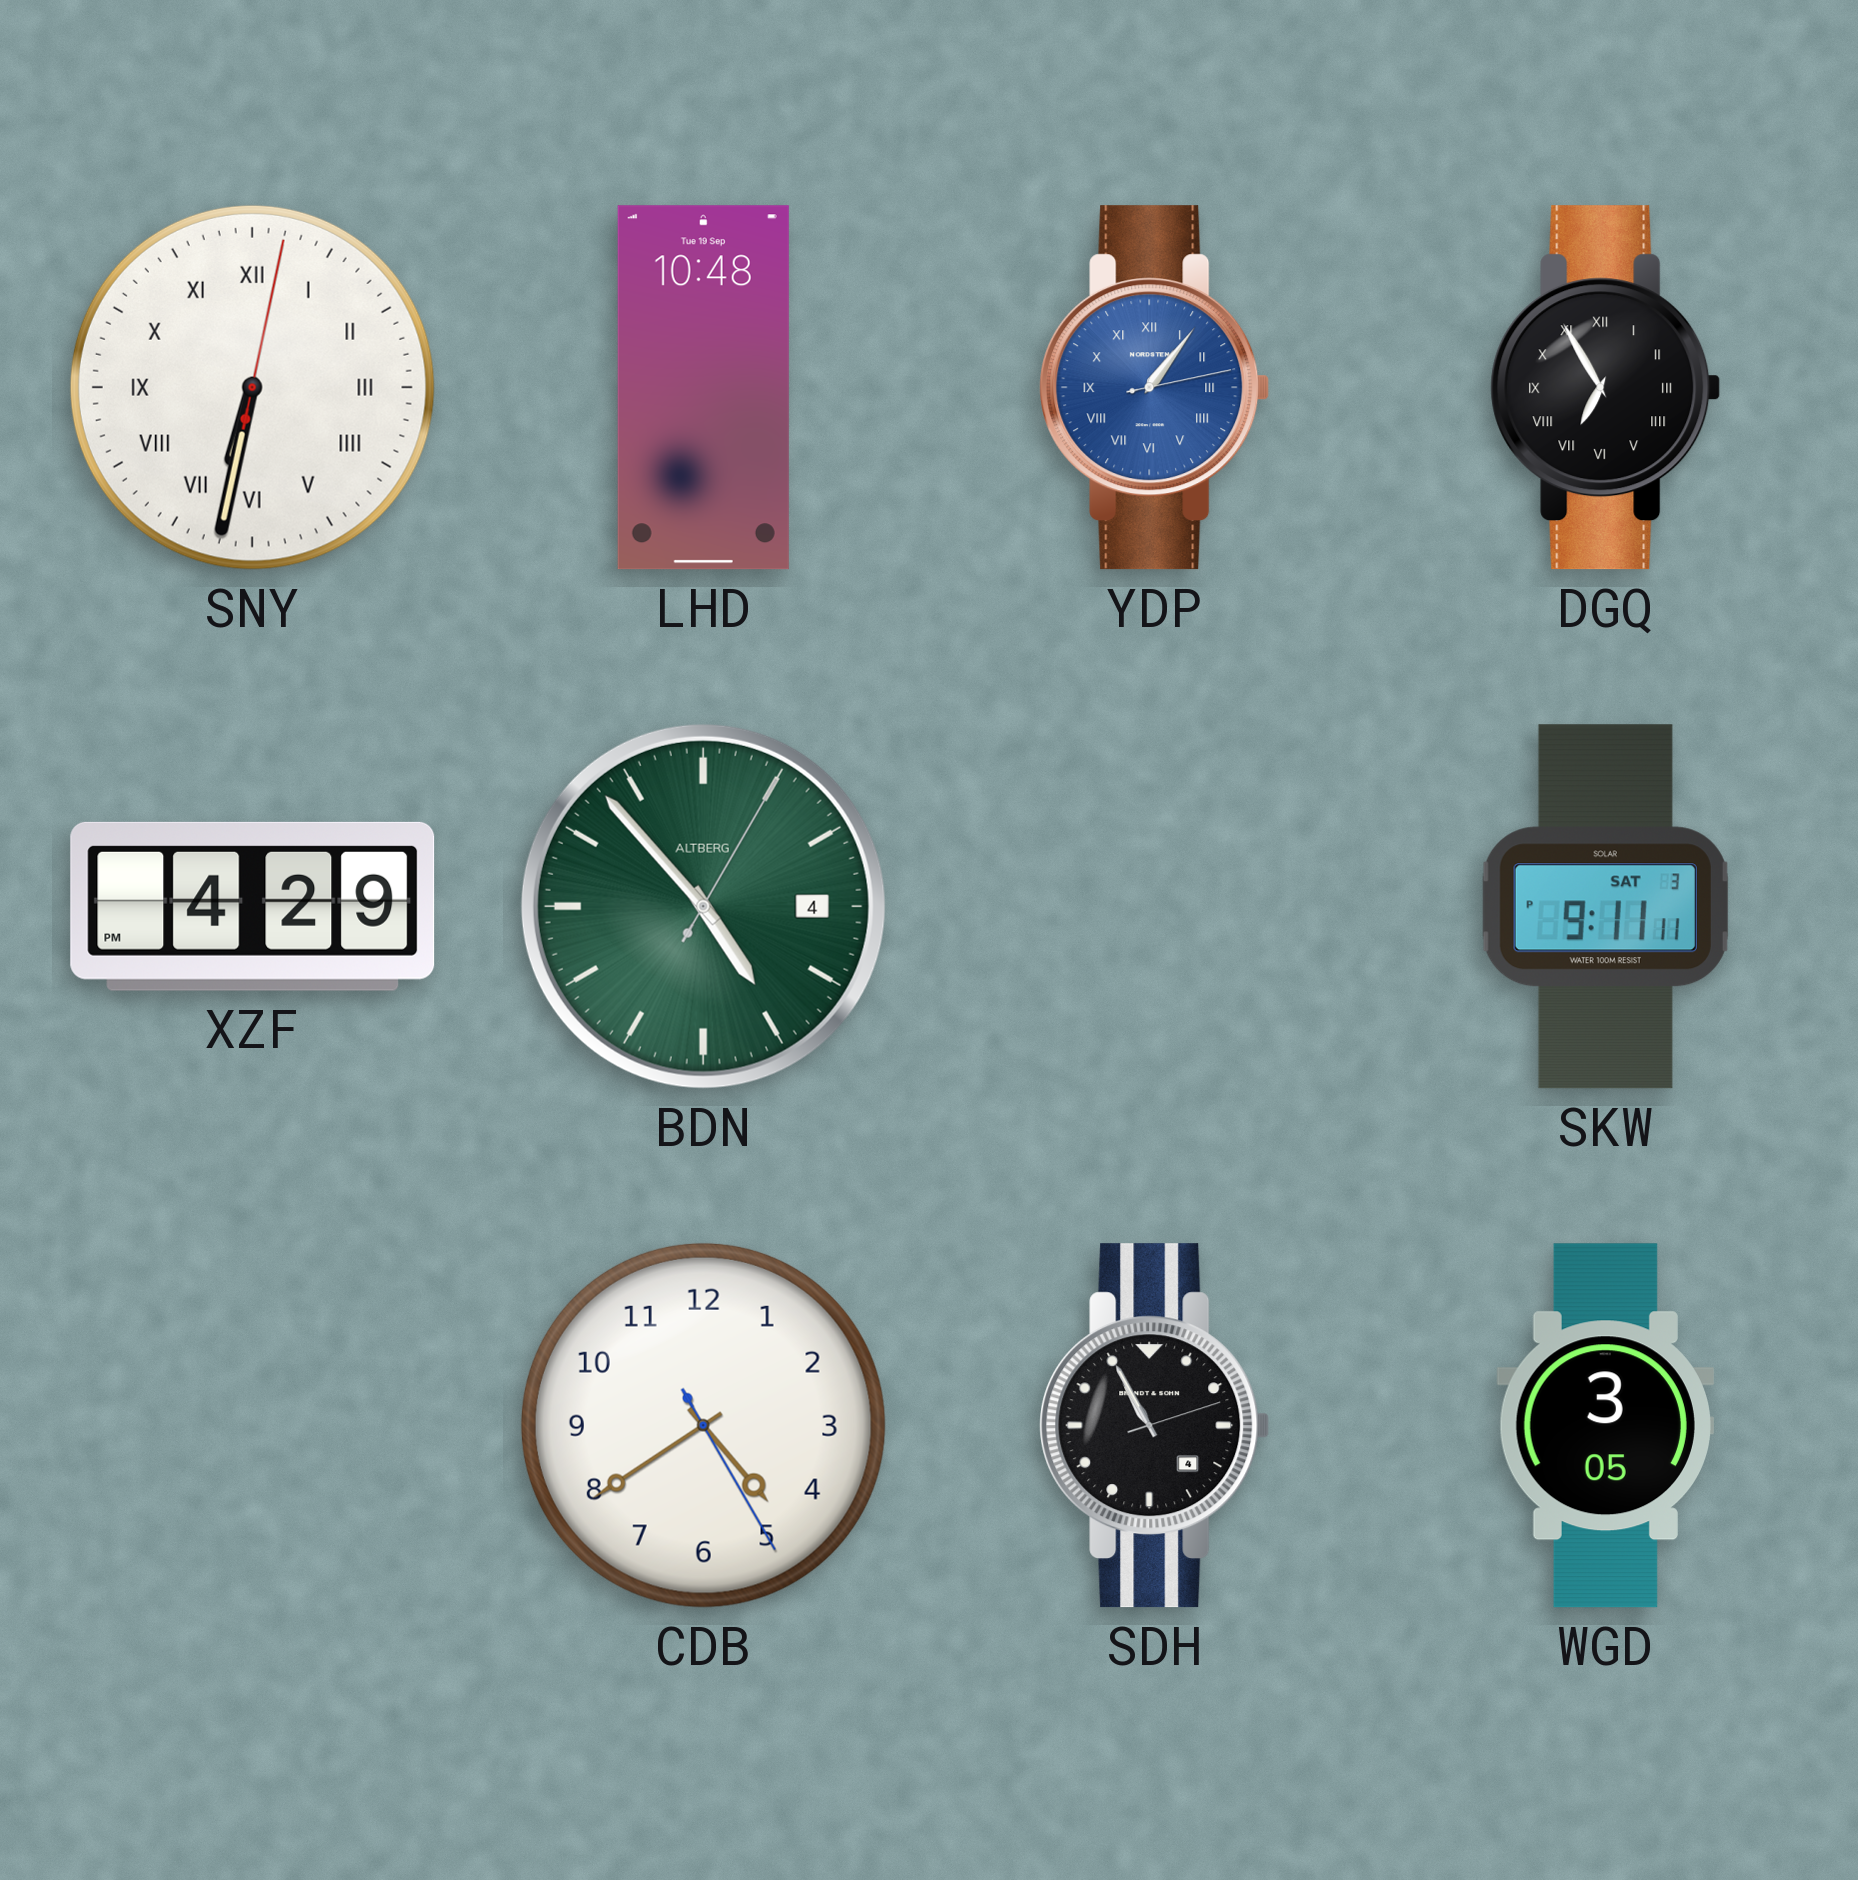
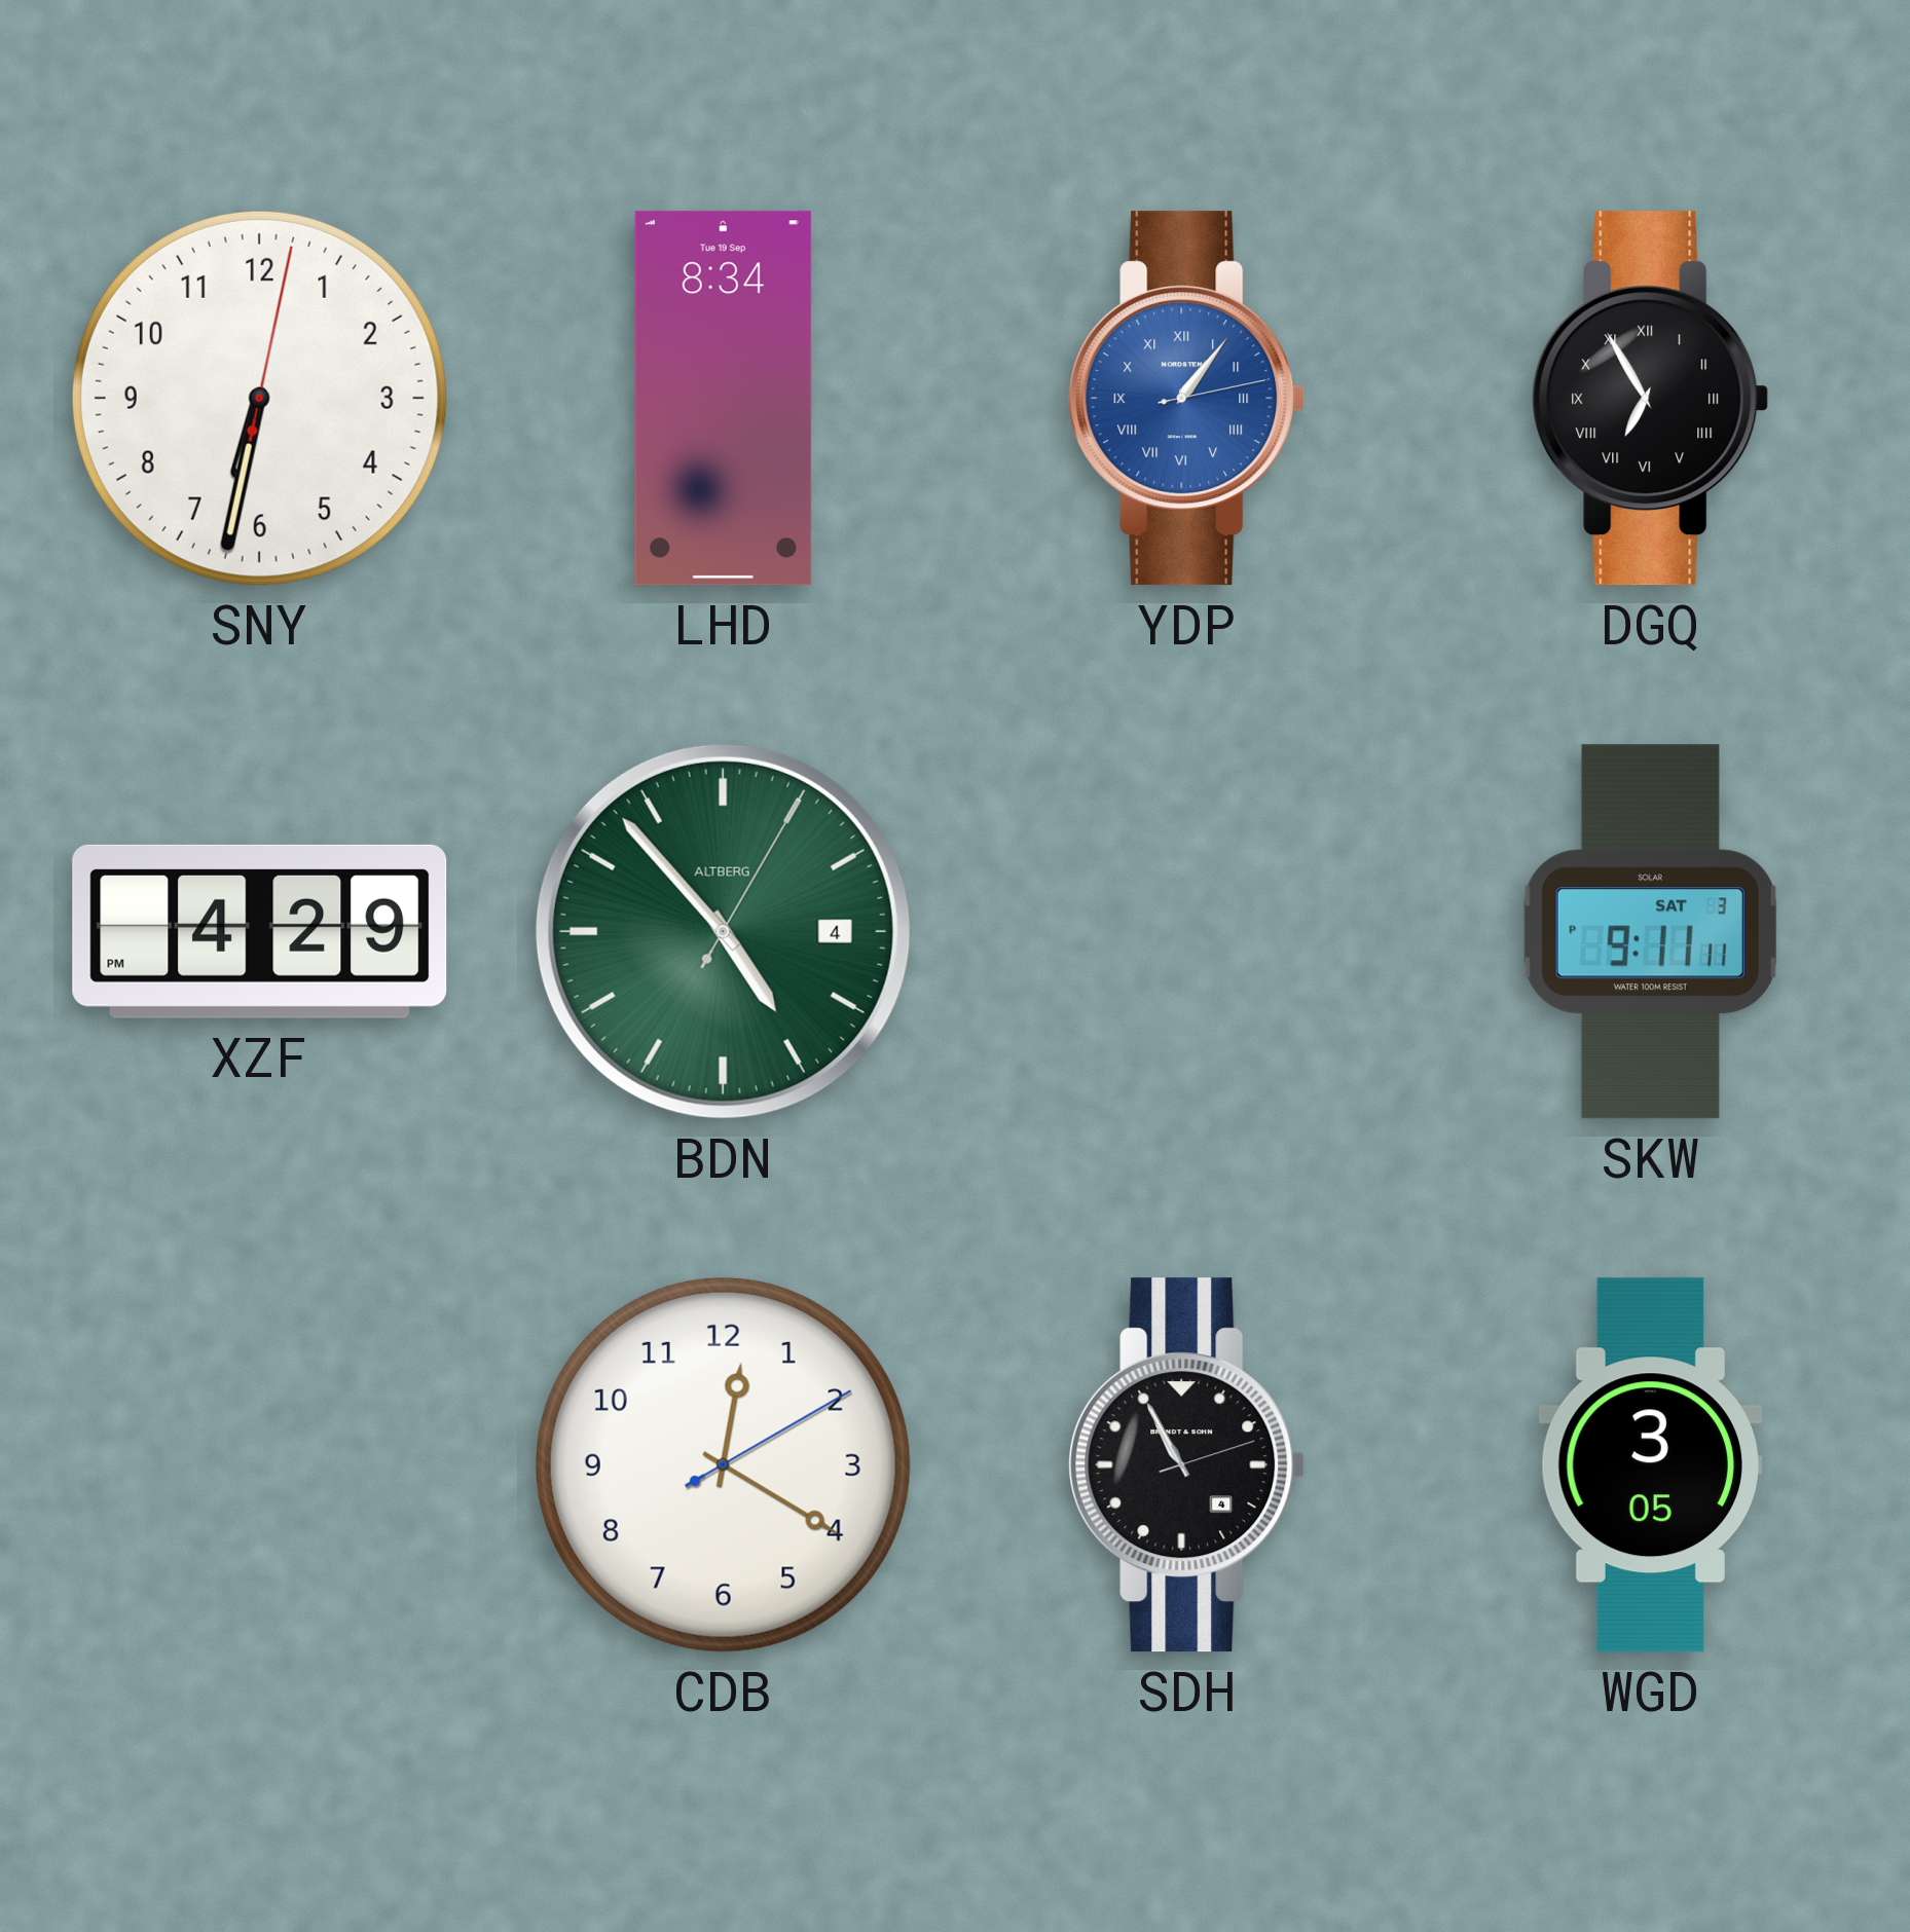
SNY numerals: Roman -> Arabic (259, 398)
LHD: 10:48 -> 8:34 (723, 399)
CDB: 4:39 -> 12:20 (723, 1464)
